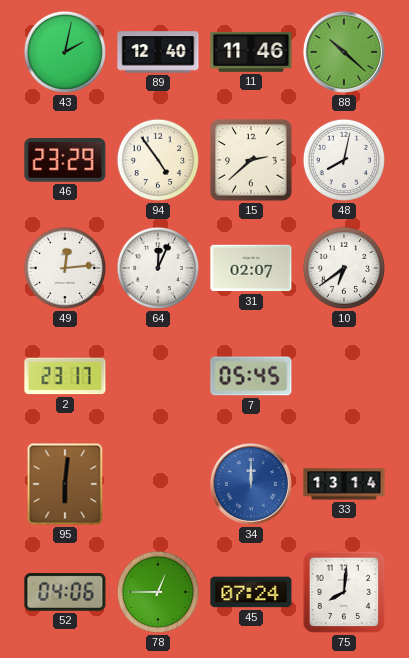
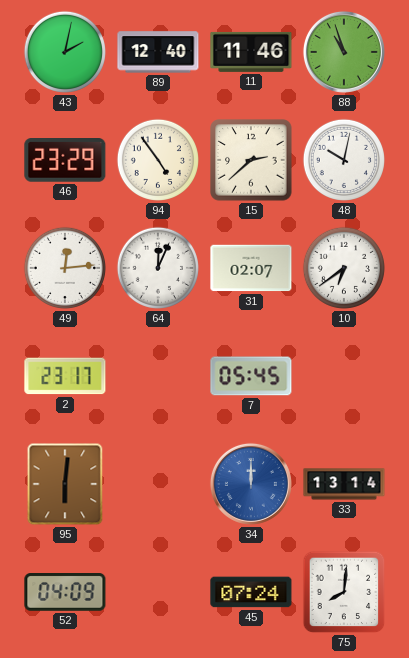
88: 10:22 -> 10:57 (344, 52)
48: 8:02 -> 10:02 (344, 160)
52: 04:06 -> 04:09 (65, 592)
78: 12:45 -> none (158, 592)
